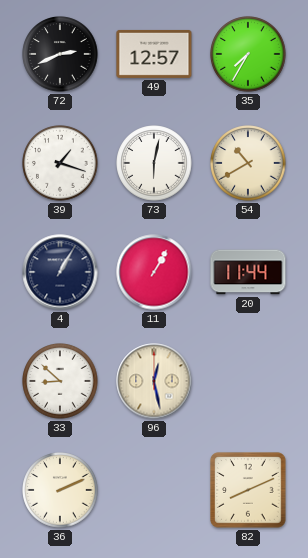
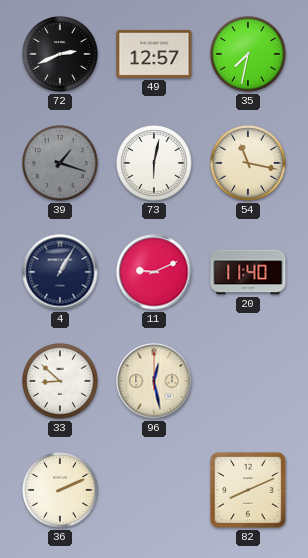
35: 7:35 -> 7:32 (248, 54)
39 dial: white -> grey (60, 163)
54: 10:40 -> 11:17 (248, 163)
11: 1:05 -> 9:11 (154, 272)
20: 11:44 -> 11:40 (248, 272)
